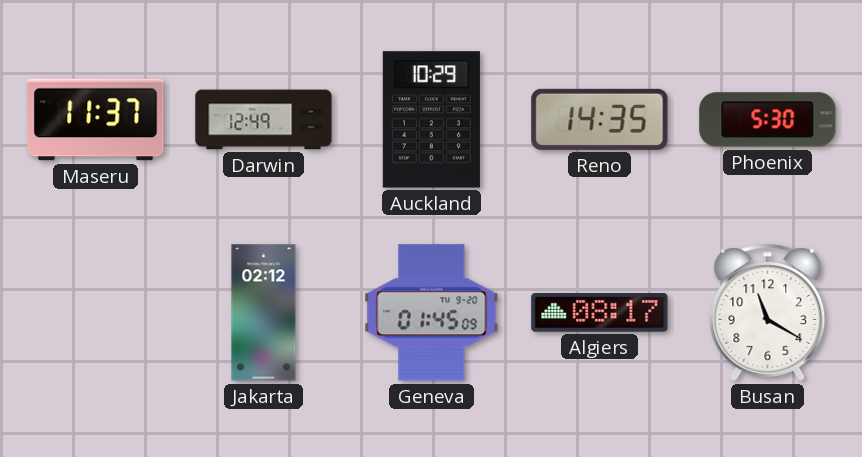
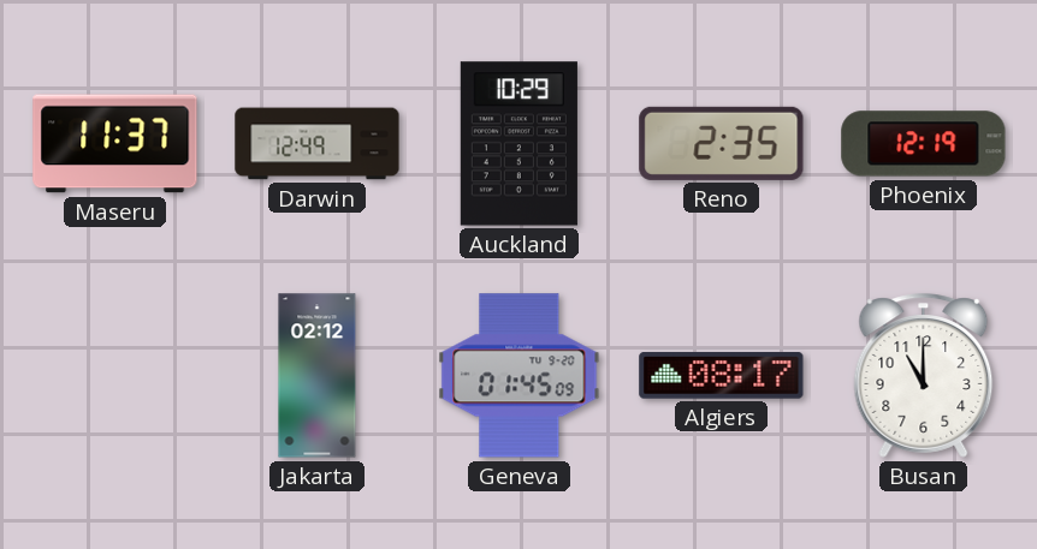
Reno: 14:35 -> 2:35 (722, 143)
Phoenix: 5:30 -> 12:19 (924, 144)
Busan: 11:20 -> 11:00 (924, 376)
